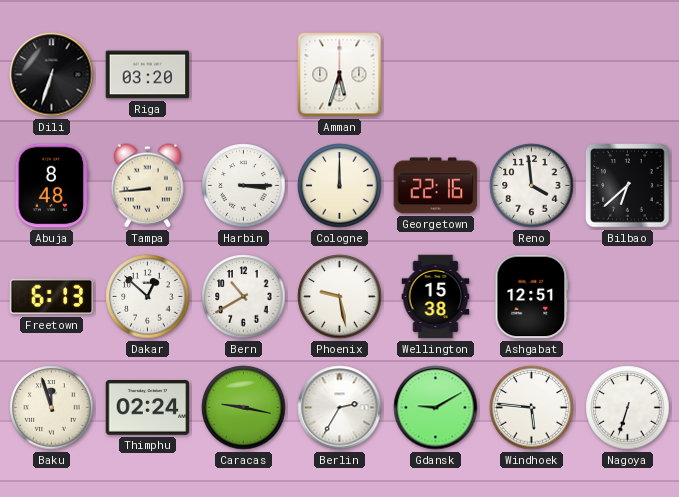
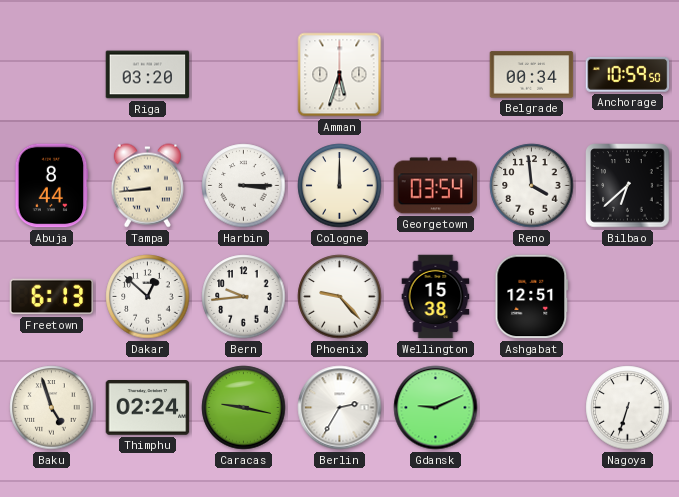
Dili: 6:33 -> none (52, 75)
Belgrade: none -> 00:34 (532, 75)
Anchorage: none -> 10:59 (628, 74)
Abuja: 8:48 -> 8:44 (52, 186)
Georgetown: 22:16 -> 03:54 (436, 186)
Bern: 10:40 -> 9:44 (244, 297)
Phoenix: 9:28 -> 9:23 (340, 297)
Baku: 11:57 -> 4:57 (52, 408)
Gdansk: 9:10 -> 9:11 (436, 408)
Windhoek: 5:46 -> none (532, 408)
